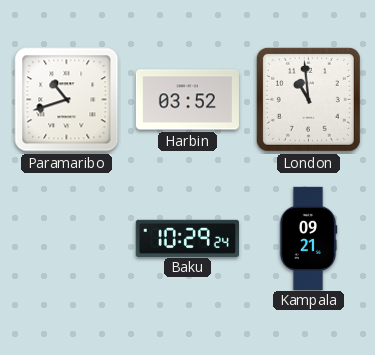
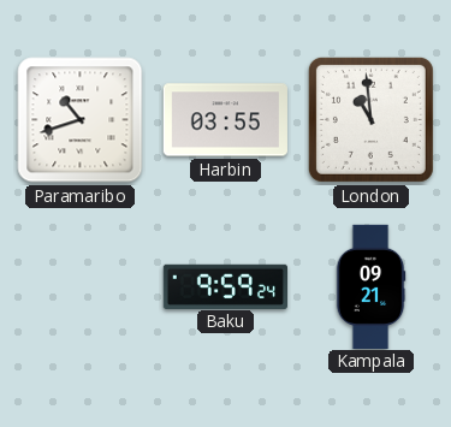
Harbin: 03:52 -> 03:55 (225, 120)
Baku: 10:29 -> 9:59 (225, 286)
